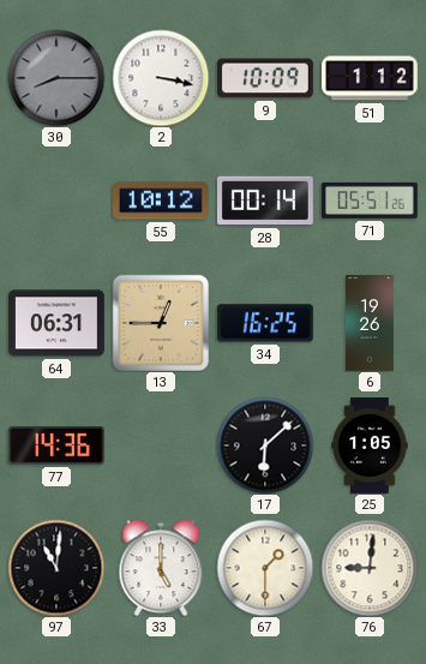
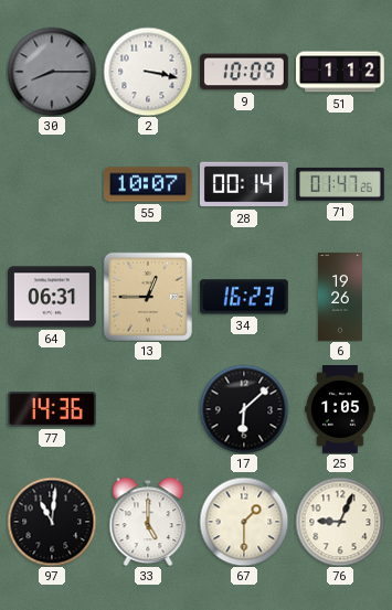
55: 10:12 -> 10:07 (149, 184)
71: 05:51 -> 01:47 (340, 184)
34: 16:25 -> 16:23 (244, 297)
76: 9:01 -> 9:04 (340, 522)
